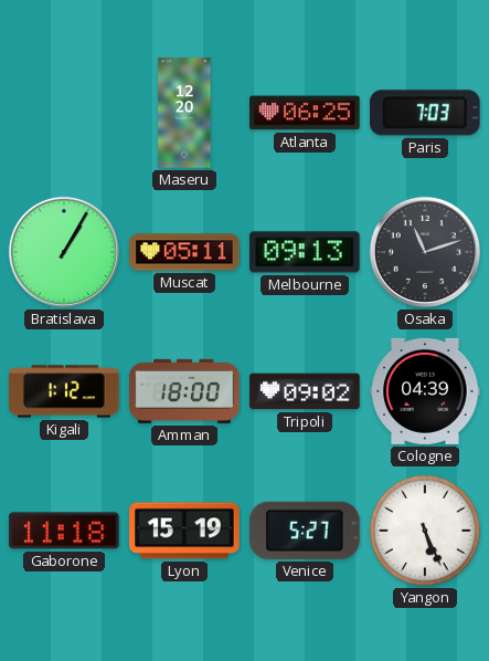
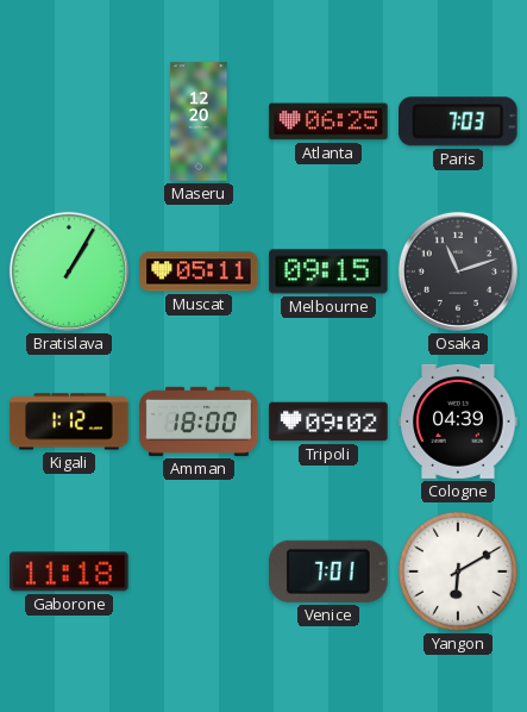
Melbourne: 09:13 -> 09:15 (328, 271)
Lyon: 15:19 -> none (184, 531)
Venice: 5:27 -> 7:01 (328, 572)
Yangon: 5:26 -> 6:10 (458, 572)
